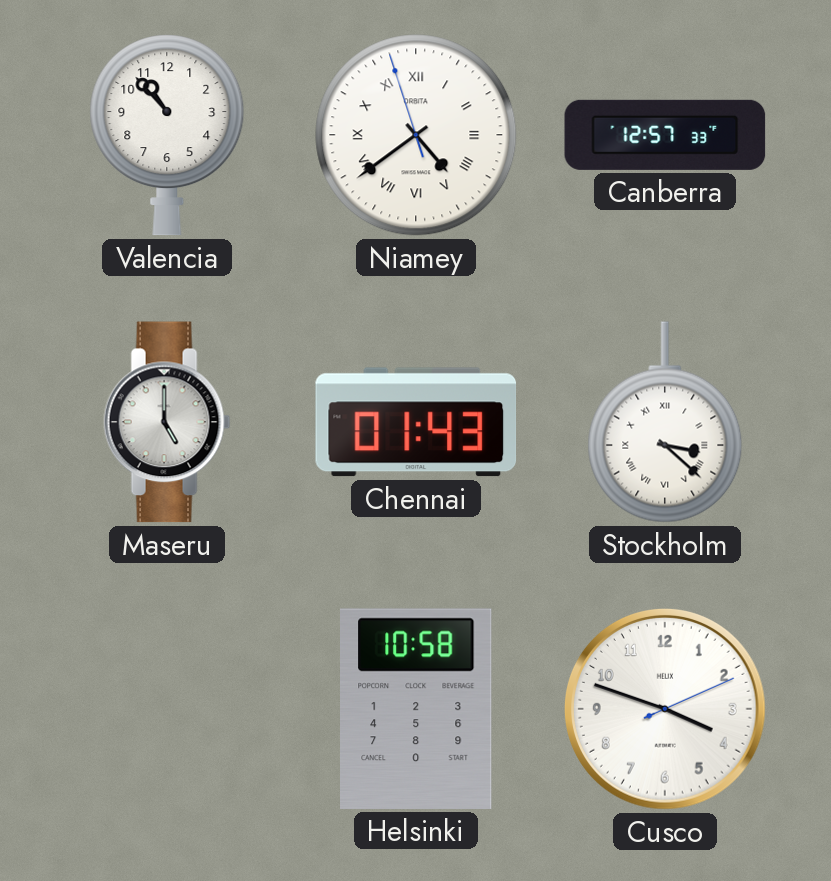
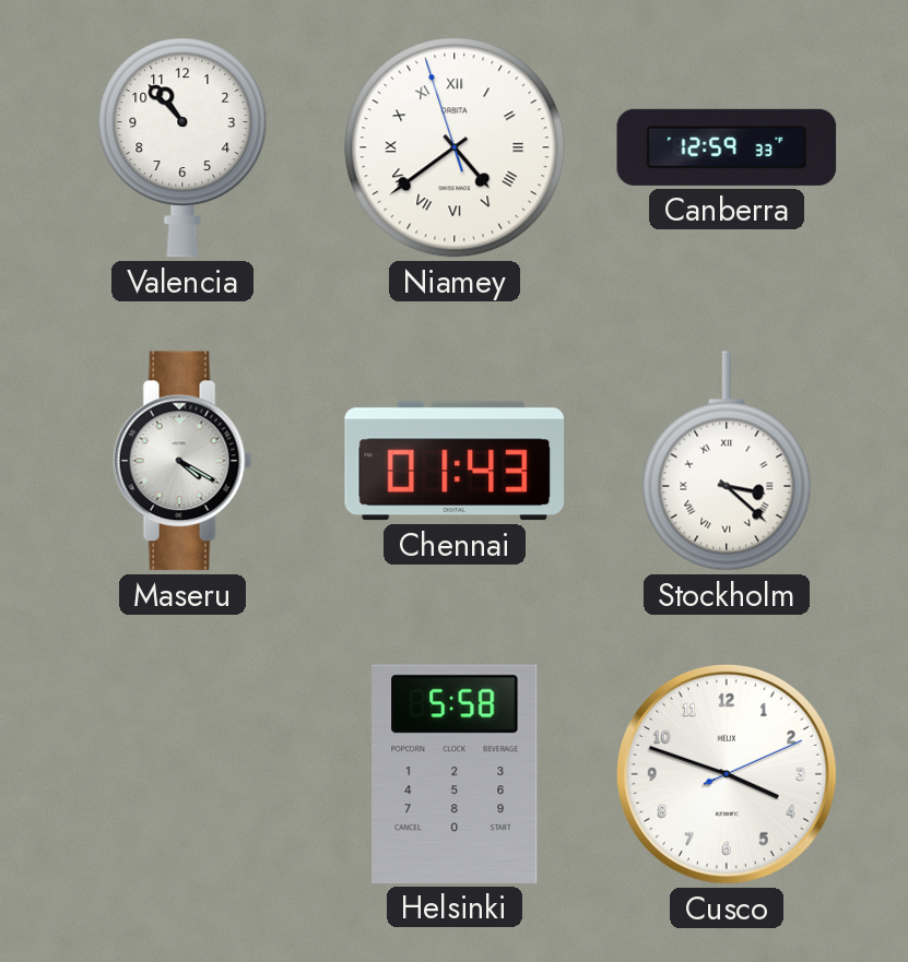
Canberra: 12:57 -> 12:59 (727, 147)
Maseru: 5:00 -> 4:20 (182, 461)
Helsinki: 10:58 -> 5:58 (456, 774)
